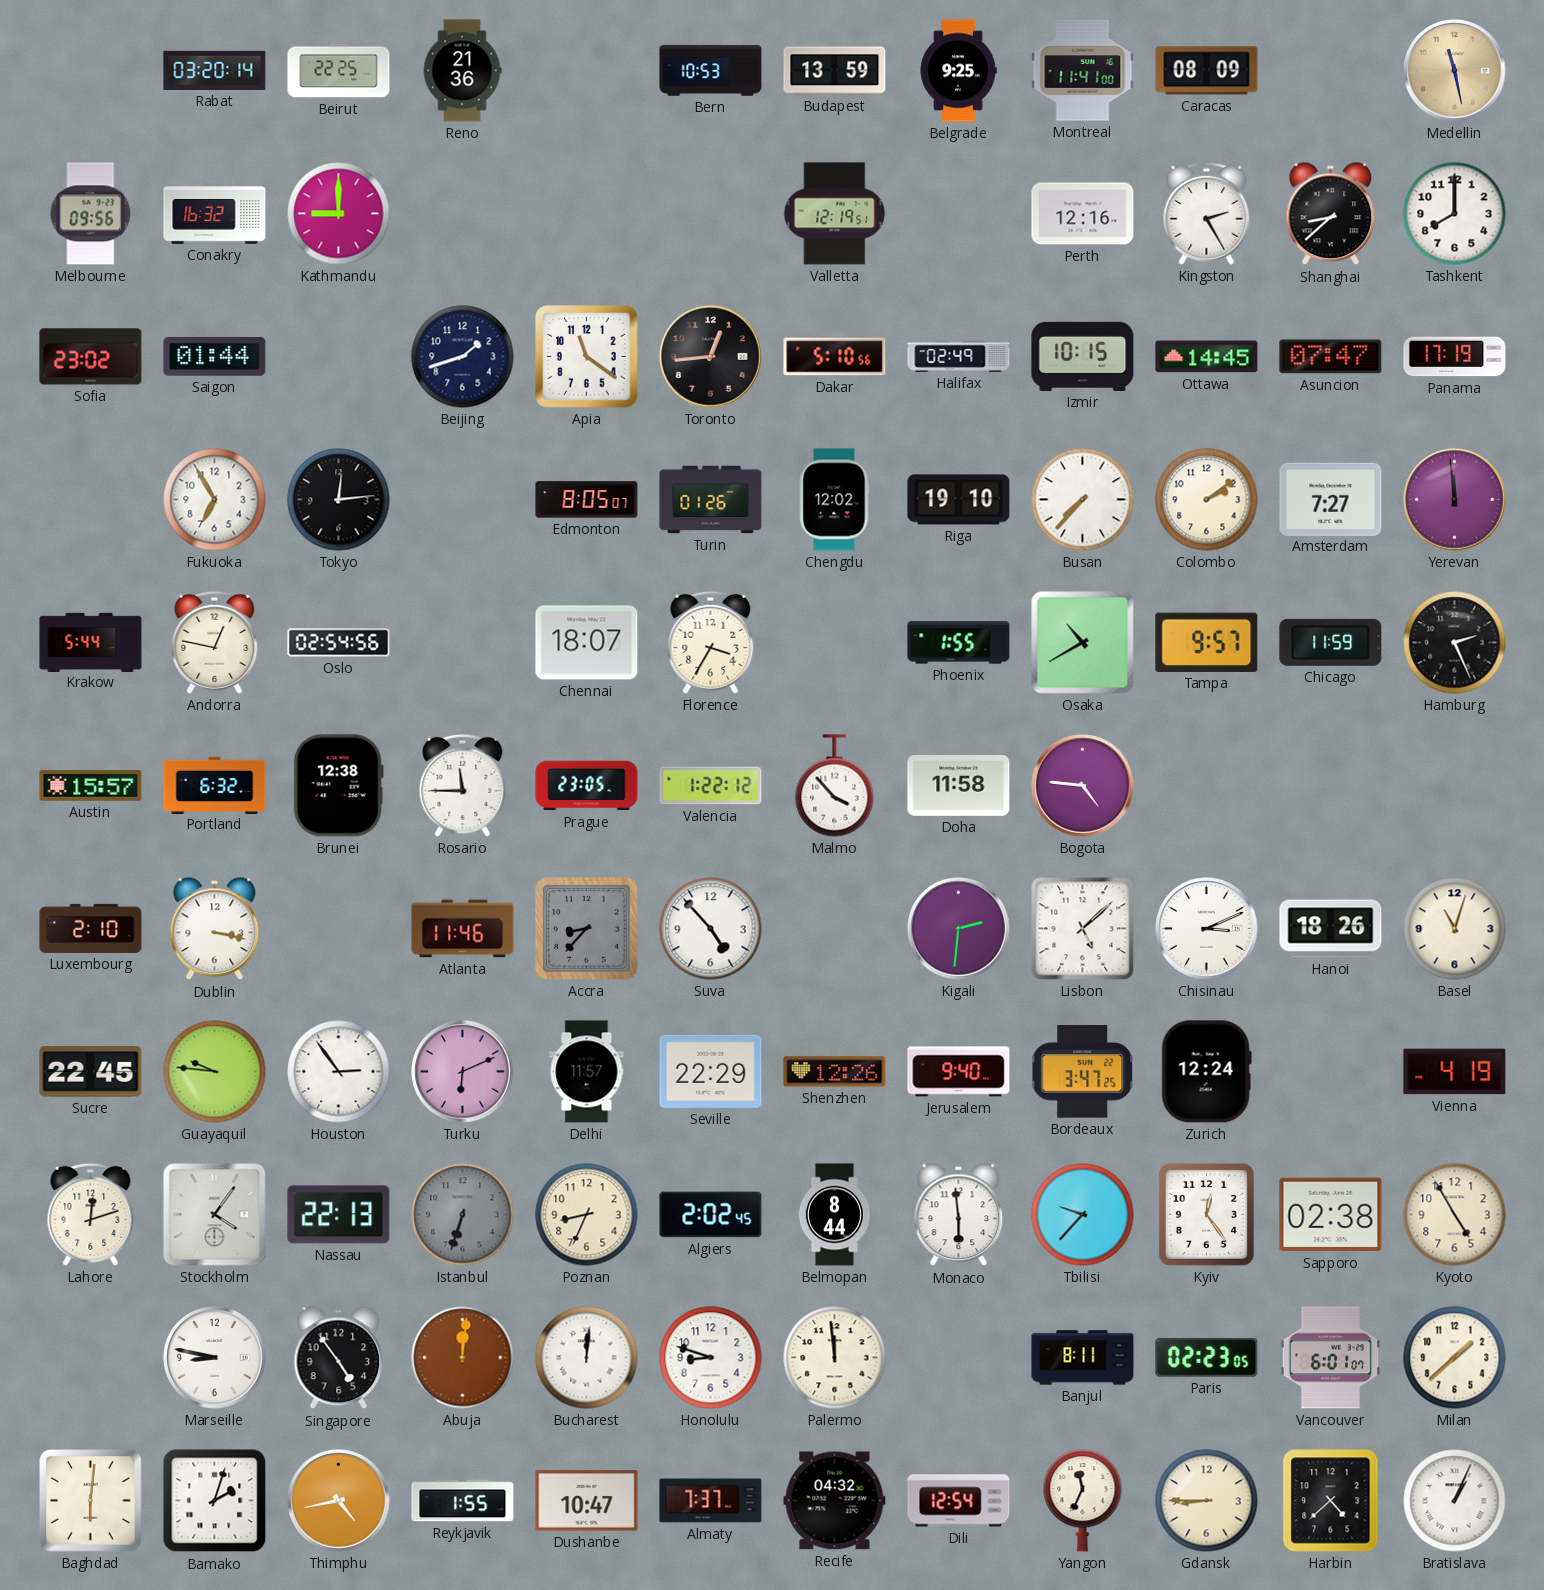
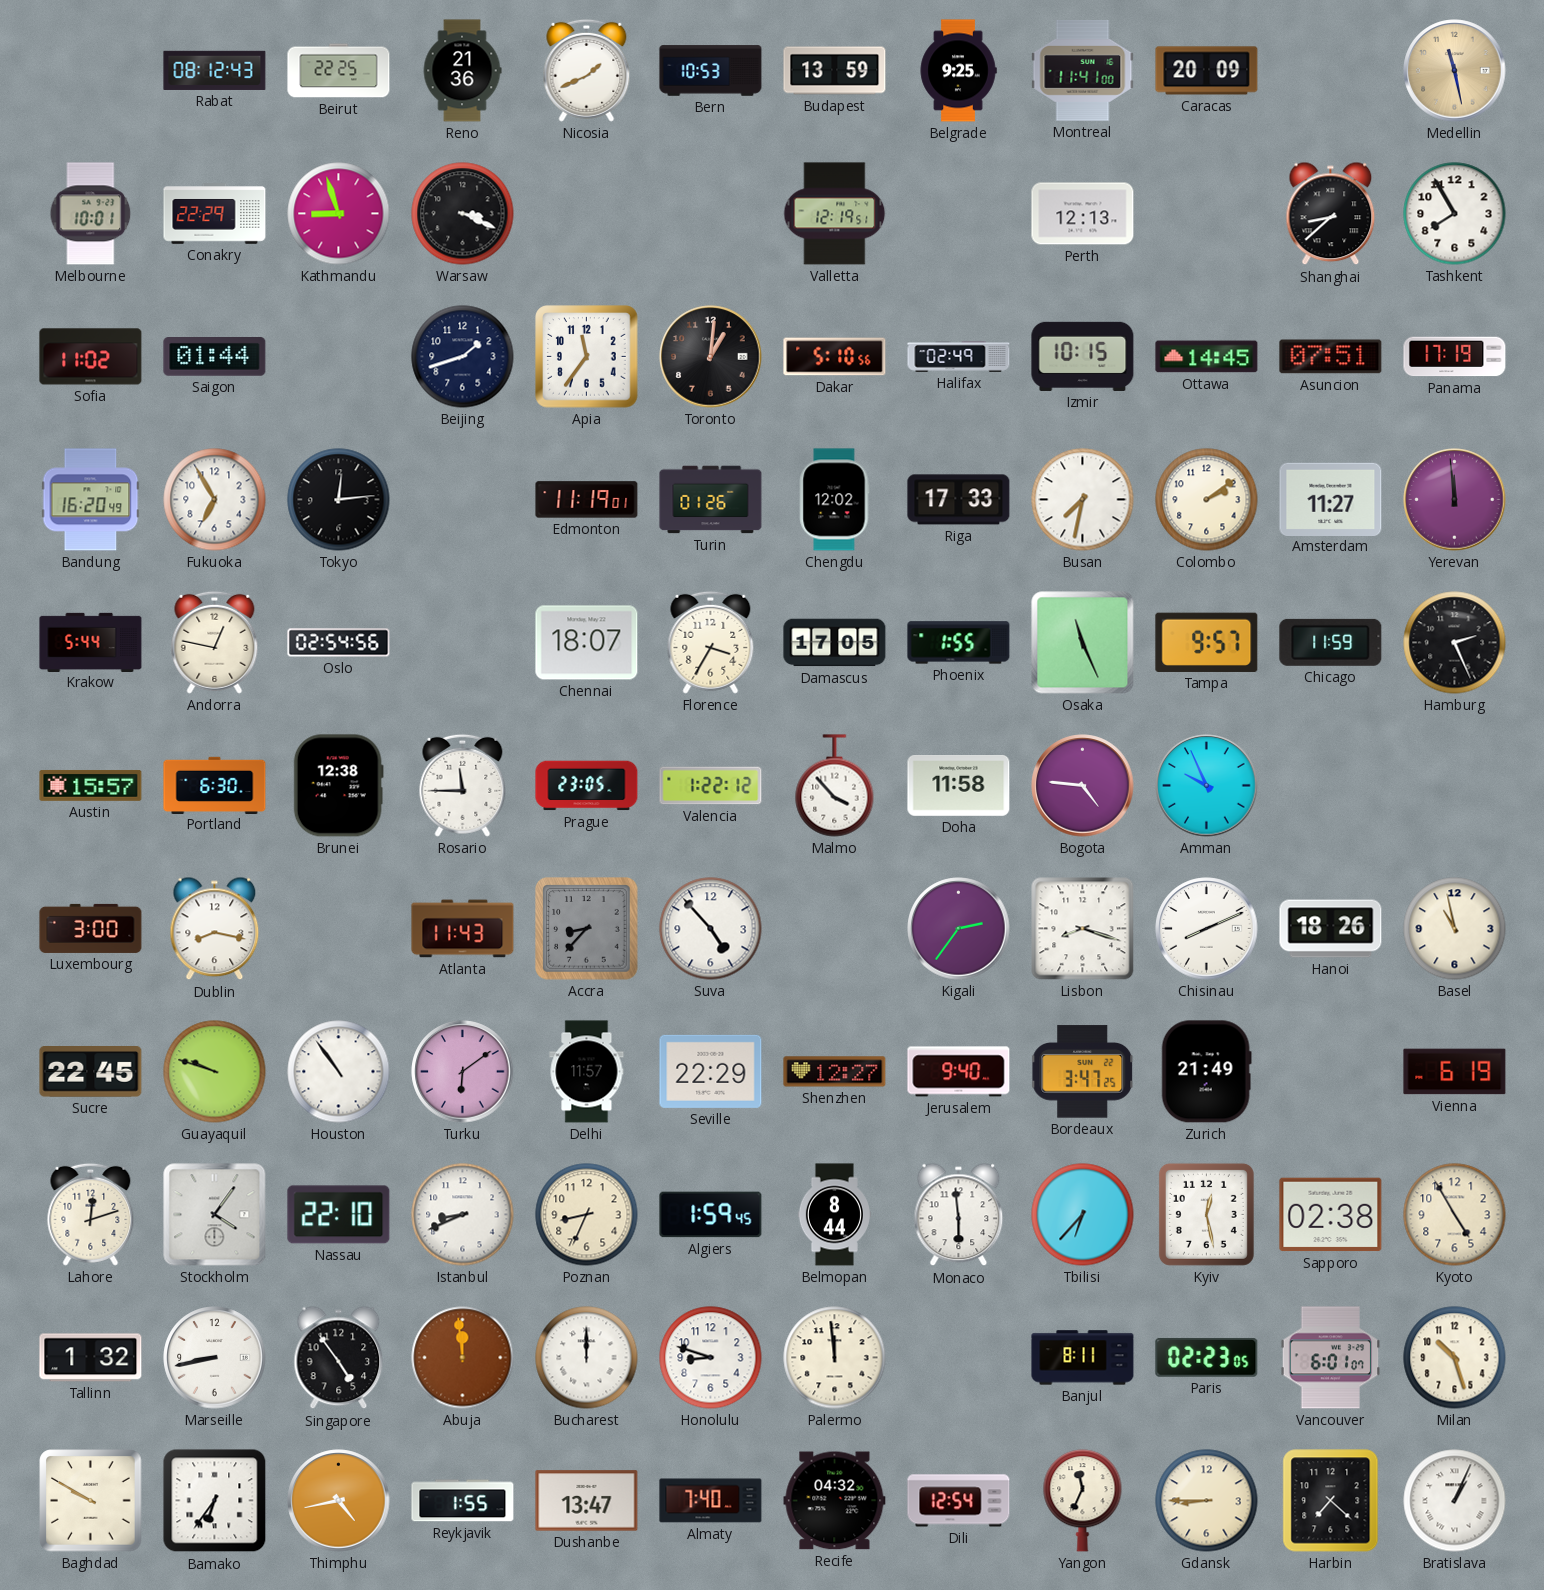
Rabat: 03:20 -> 08:12 (215, 70)
Nicosia: none -> 1:41 (587, 70)
Caracas: 08:09 -> 20:09 (1207, 71)
Melbourne: 09:56 -> 10:01 (91, 214)
Conakry: 16:32 -> 22:29 (215, 214)
Kathmandu: 9:00 -> 8:57 (339, 214)
Warsaw: none -> 3:19 (463, 214)
Perth: 12:16 -> 12:13 (1083, 214)
Kingston: 2:25 -> none (1207, 213)
Tashkent: 8:00 -> 7:55 (1455, 214)
Sofia: 23:02 -> 11:02 (91, 357)
Apia: 11:21 -> 11:36 (587, 357)
Toronto: 12:44 -> 1:01 (711, 357)
Asuncion: 07:47 -> 07:51 (1331, 357)
Bandung: none -> 16:20 (91, 500)
Edmonton: 8:05 -> 11:19 (587, 500)
Riga: 19:10 -> 17:33 (959, 500)
Busan: 7:37 -> 7:32 (1083, 500)
Amsterdam: 7:27 -> 11:27 (1331, 499)
Damascus: none -> 17:05 (835, 643)
Osaka: 10:40 -> 11:26 (1083, 643)
Portland: 6:32 -> 6:30 (215, 785)
Amman: none -> 9:56 (1207, 786)
Luxembourg: 2:10 -> 3:00 (91, 928)
Dublin: 3:17 -> 8:17 (215, 929)
Atlanta: 11:46 -> 11:43 (463, 929)
Kigali: 2:31 -> 2:36 (959, 929)
Lisbon: 5:08 -> 8:18 (1083, 929)
Chisinau: 3:11 -> 8:11 (1207, 929)
Basel: 11:03 -> 10:58 (1455, 929)
Guayaquil: 9:46 -> 9:48 (215, 1072)
Houston: 2:54 -> 10:54 (339, 1072)
Turku: 6:11 -> 6:09 (463, 1072)
Shenzhen: 12:26 -> 12:27 (835, 1072)
Zurich: 12:24 -> 21:49 (1206, 1072)
Vienna: 4:19 -> 6:19 (1455, 1072)
Nassau: 22:13 -> 22:10 (339, 1215)
Istanbul: 6:33 -> 8:41 (463, 1215)
Istanbul dial: grey -> white (463, 1215)
Algiers: 2:02 -> 1:59 (711, 1215)
Tbilisi: 9:37 -> 6:37 (1083, 1215)
Kyiv: 12:24 -> 12:28 (1206, 1214)
Tallinn: none -> 1:32 (91, 1358)
Marseille: 8:47 -> 8:43 (215, 1358)
Abuja: 12:01 -> 11:59 (463, 1358)
Bucharest: 12:01 -> 12:00 (587, 1358)
Milan: 1:38 -> 10:27 (1455, 1358)
Baghdad: 6:01 -> 9:50 (91, 1501)
Bamako: 2:03 -> 6:36 (215, 1501)
Dushanbe: 10:47 -> 13:47 (587, 1501)
Almaty: 7:37 -> 7:40 (711, 1501)
Harbin: 4:38 -> 7:22 (1331, 1501)
